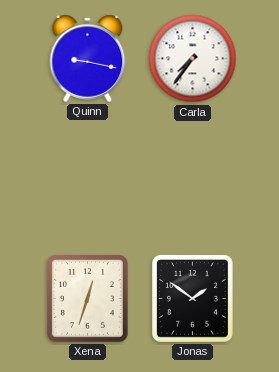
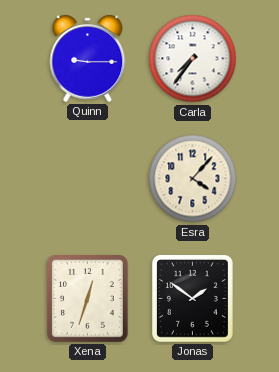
Quinn: 9:17 -> 9:15 (88, 58)
Esra: none -> 4:07 (193, 179)
